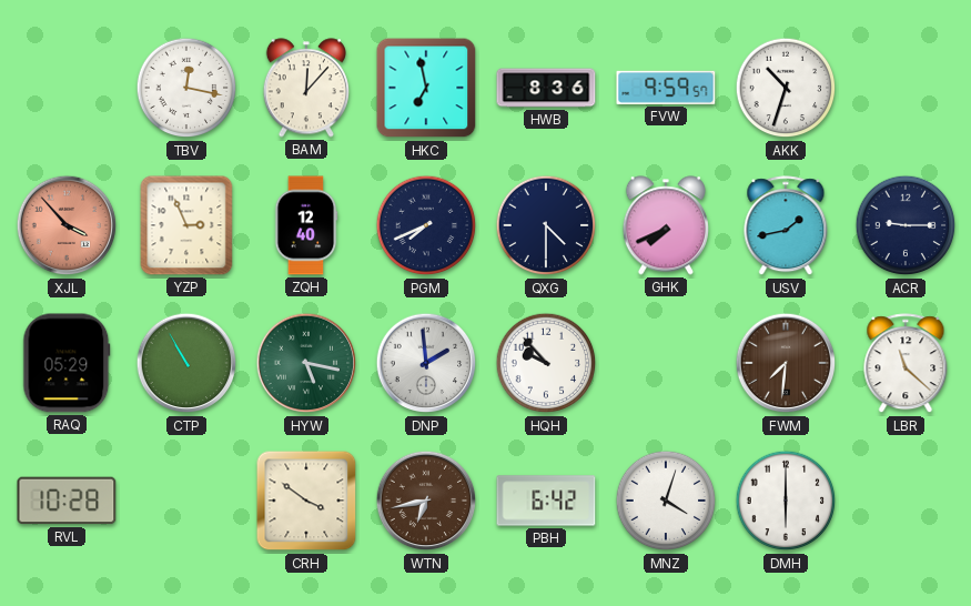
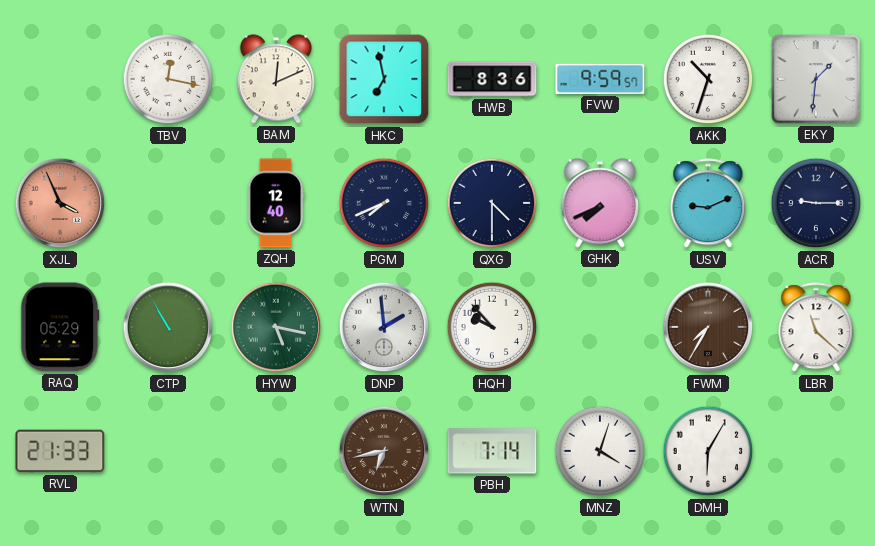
BAM: 12:07 -> 12:11 (276, 79)
EKY: none -> 1:31 (816, 79)
XJL: 3:53 -> 3:56 (60, 203)
YZP: 2:56 -> none (186, 225)
USV: 1:43 -> 9:11 (708, 204)
FWM: 7:31 -> 7:35 (708, 327)
RVL: 10:28 -> 21:33 (60, 451)
CRH: 3:51 -> none (306, 501)
PBH: 6:42 -> 7:14 (492, 451)
DMH: 6:00 -> 6:05 (708, 451)
